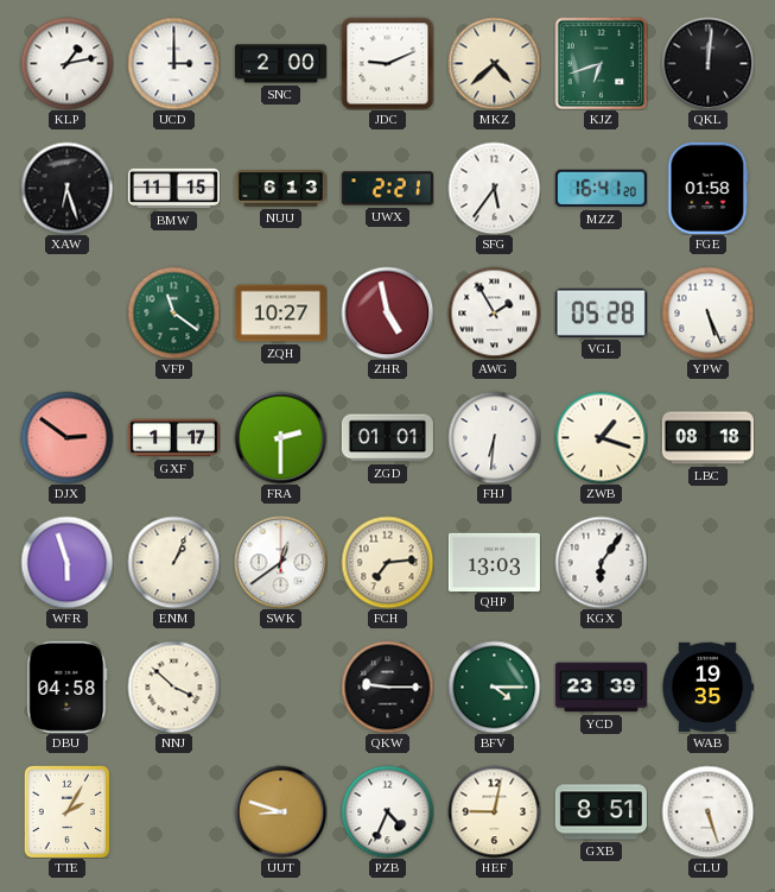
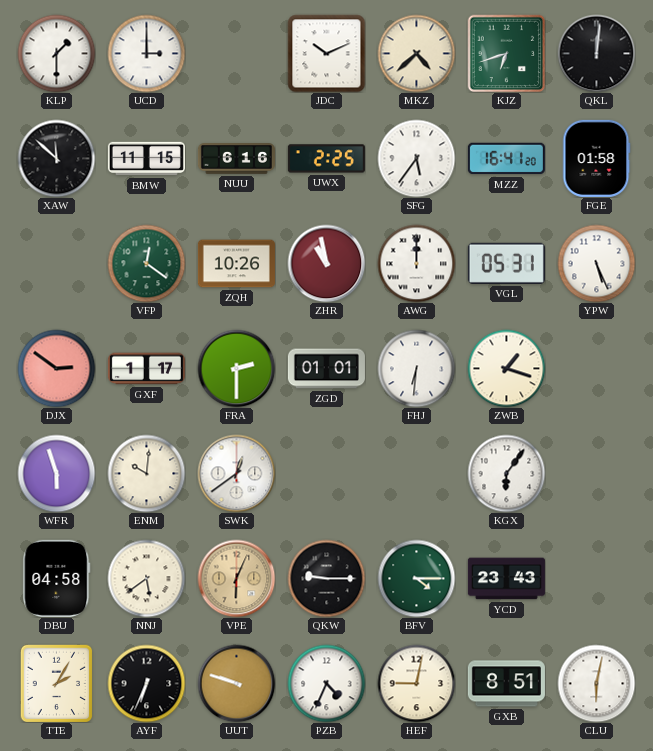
KLP: 1:13 -> 1:30 (56, 53)
SNC: 2:00 -> none (280, 64)
JDC: 9:11 -> 10:11 (326, 53)
XAW: 6:27 -> 11:52 (56, 158)
NUU: 6:13 -> 6:16 (236, 159)
UWX: 2:21 -> 2:25 (326, 159)
VFP: 11:21 -> 12:21 (146, 263)
ZQH: 10:27 -> 10:26 (236, 264)
ZHR: 4:58 -> 10:58 (326, 263)
AWG: 1:55 -> 12:00 (416, 263)
VGL: 05:28 -> 05:31 (506, 263)
LBC: 08:18 -> none (707, 438)
ENM: 1:04 -> 10:01 (146, 473)
FCH: 7:14 -> none (387, 562)
QHP: 13:03 -> none (494, 562)
NNJ: 3:52 -> 5:39 (146, 578)
VPE: none -> 6:04 (236, 578)
YCD: 23:39 -> 23:43 (506, 579)
WAB: 19:35 -> none (709, 687)
AYF: none -> 6:34 (146, 683)
UUT: 8:48 -> 9:48 (236, 683)
CLU: 5:27 -> 6:02 (596, 683)
